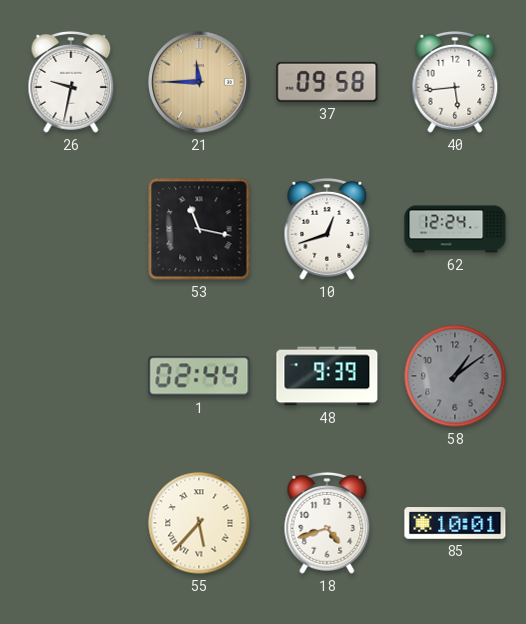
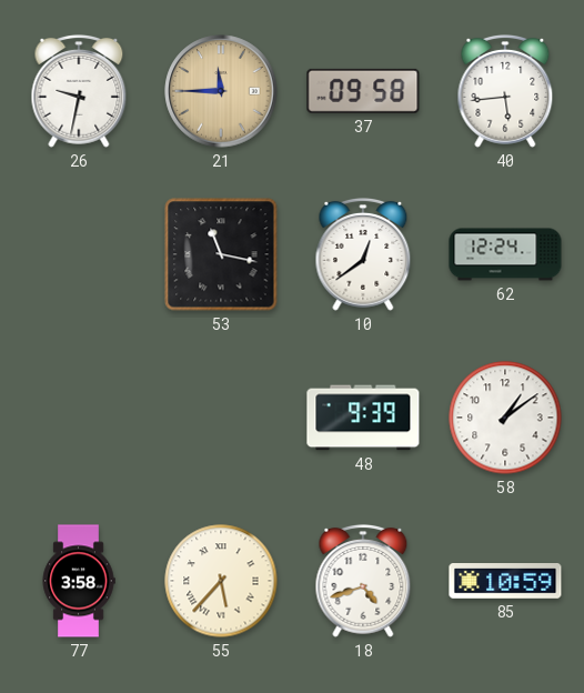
10: 12:42 -> 12:39 (363, 254)
1: 02:44 -> none (199, 376)
58 dial: grey -> white (505, 418)
77: none -> 3:58 (79, 581)
85: 10:01 -> 10:59 (505, 582)
